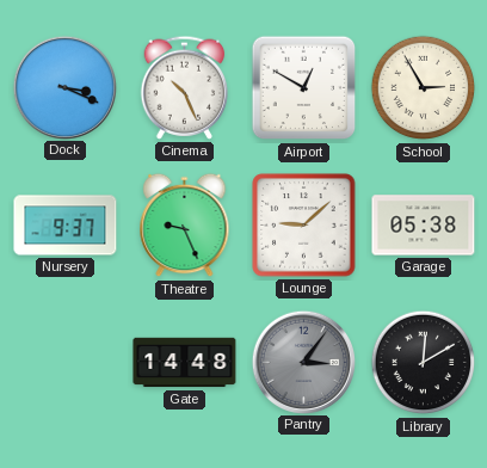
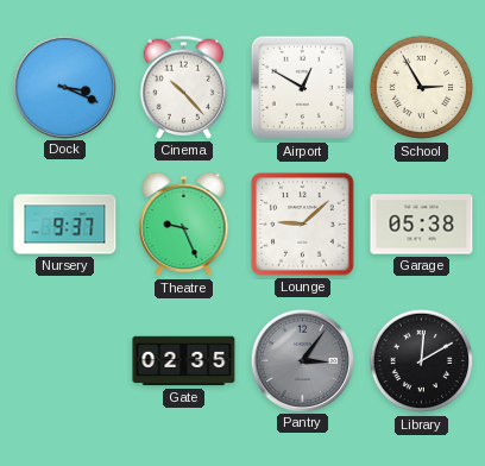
Cinema: 10:26 -> 10:23 (184, 87)
Gate: 14:48 -> 02:35 (184, 361)
